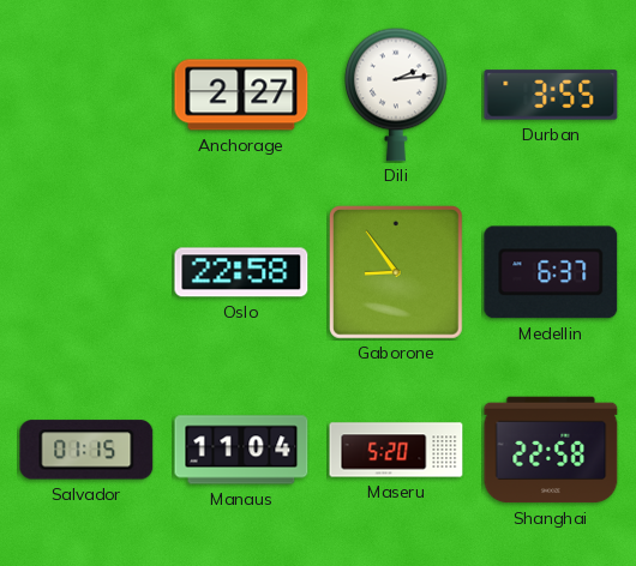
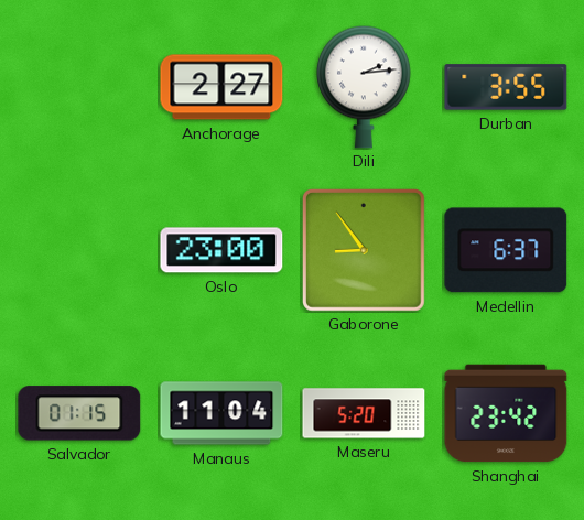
Oslo: 22:58 -> 23:00 (221, 250)
Shanghai: 22:58 -> 23:42 (506, 413)
